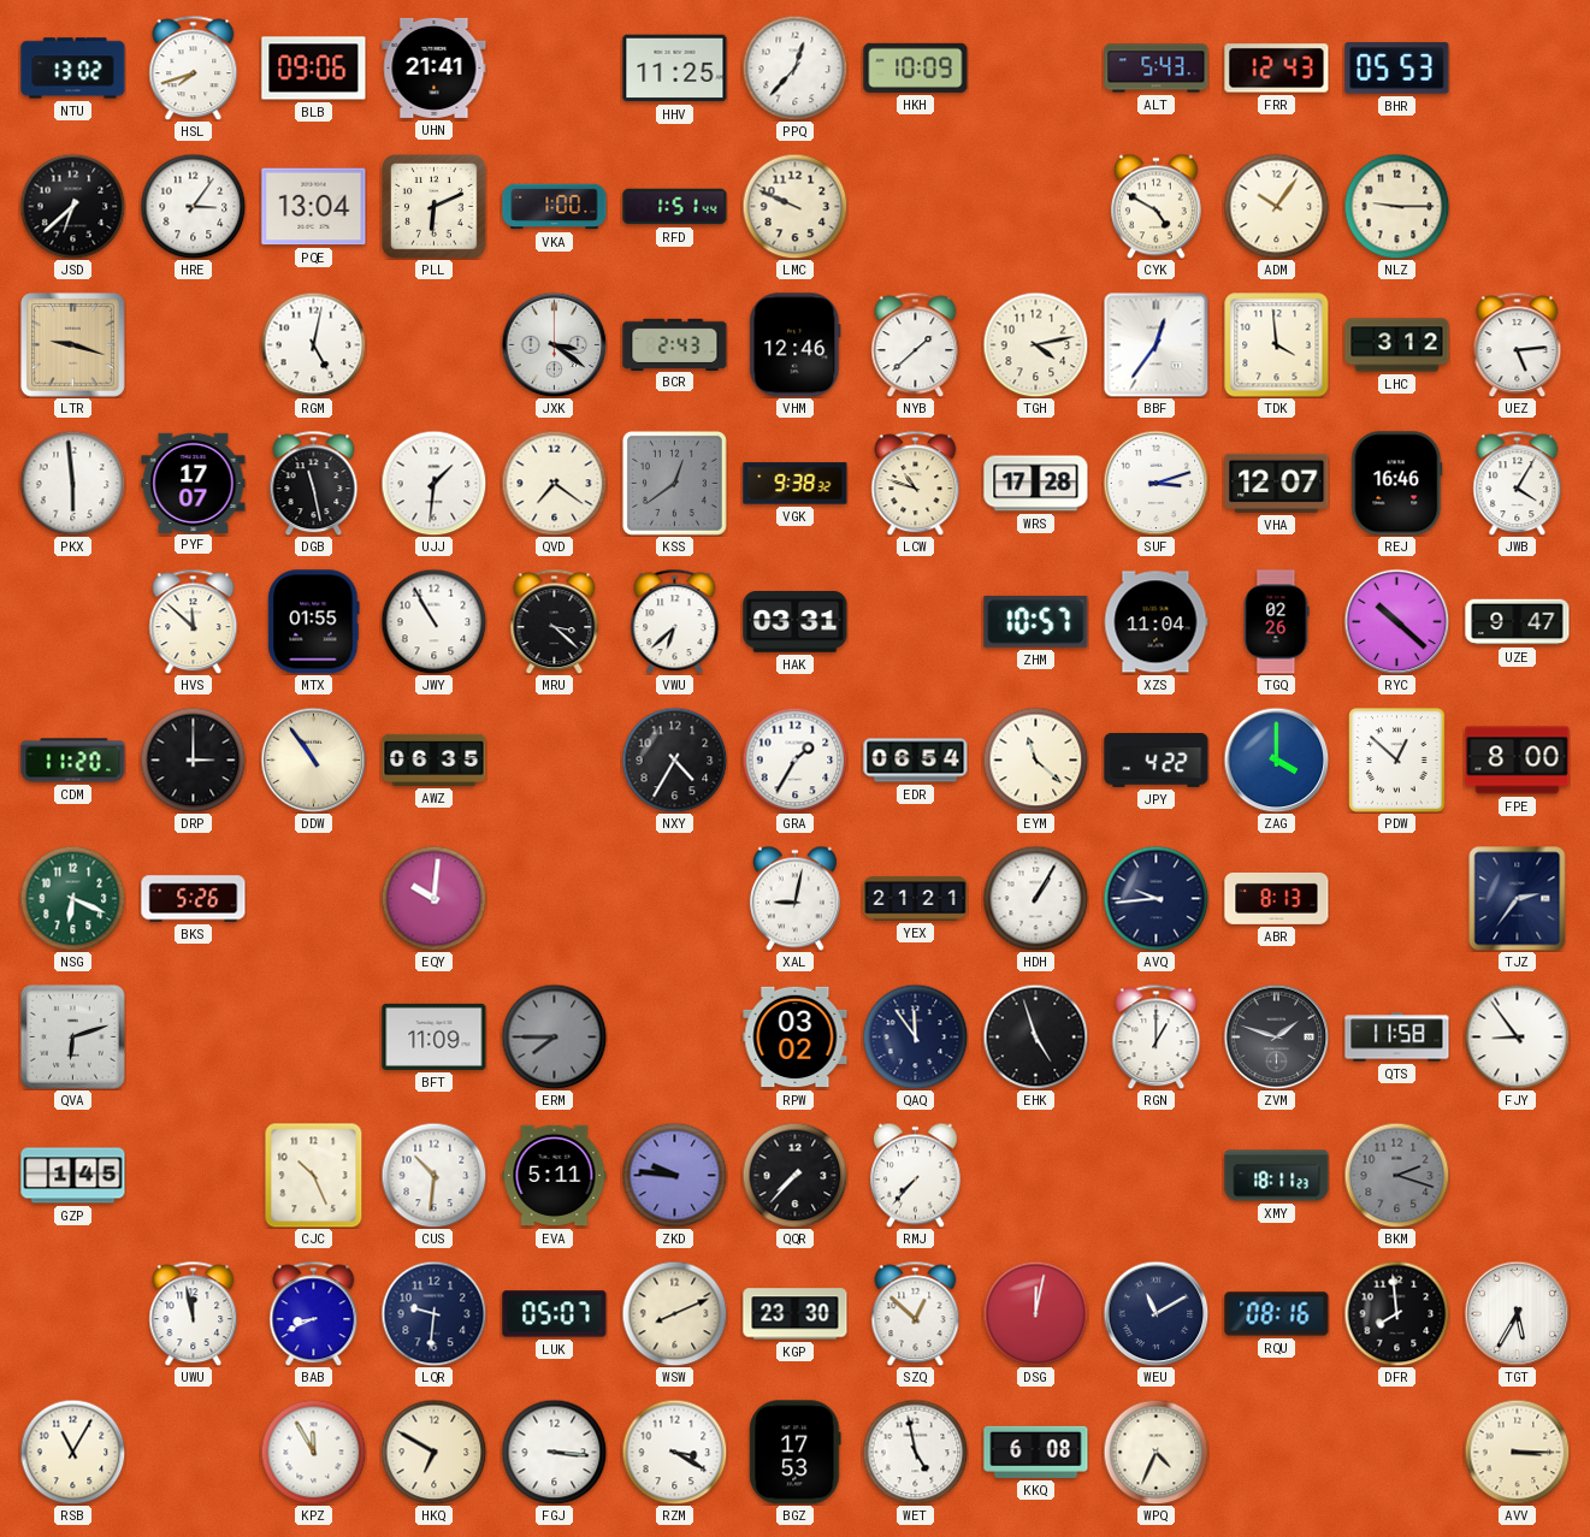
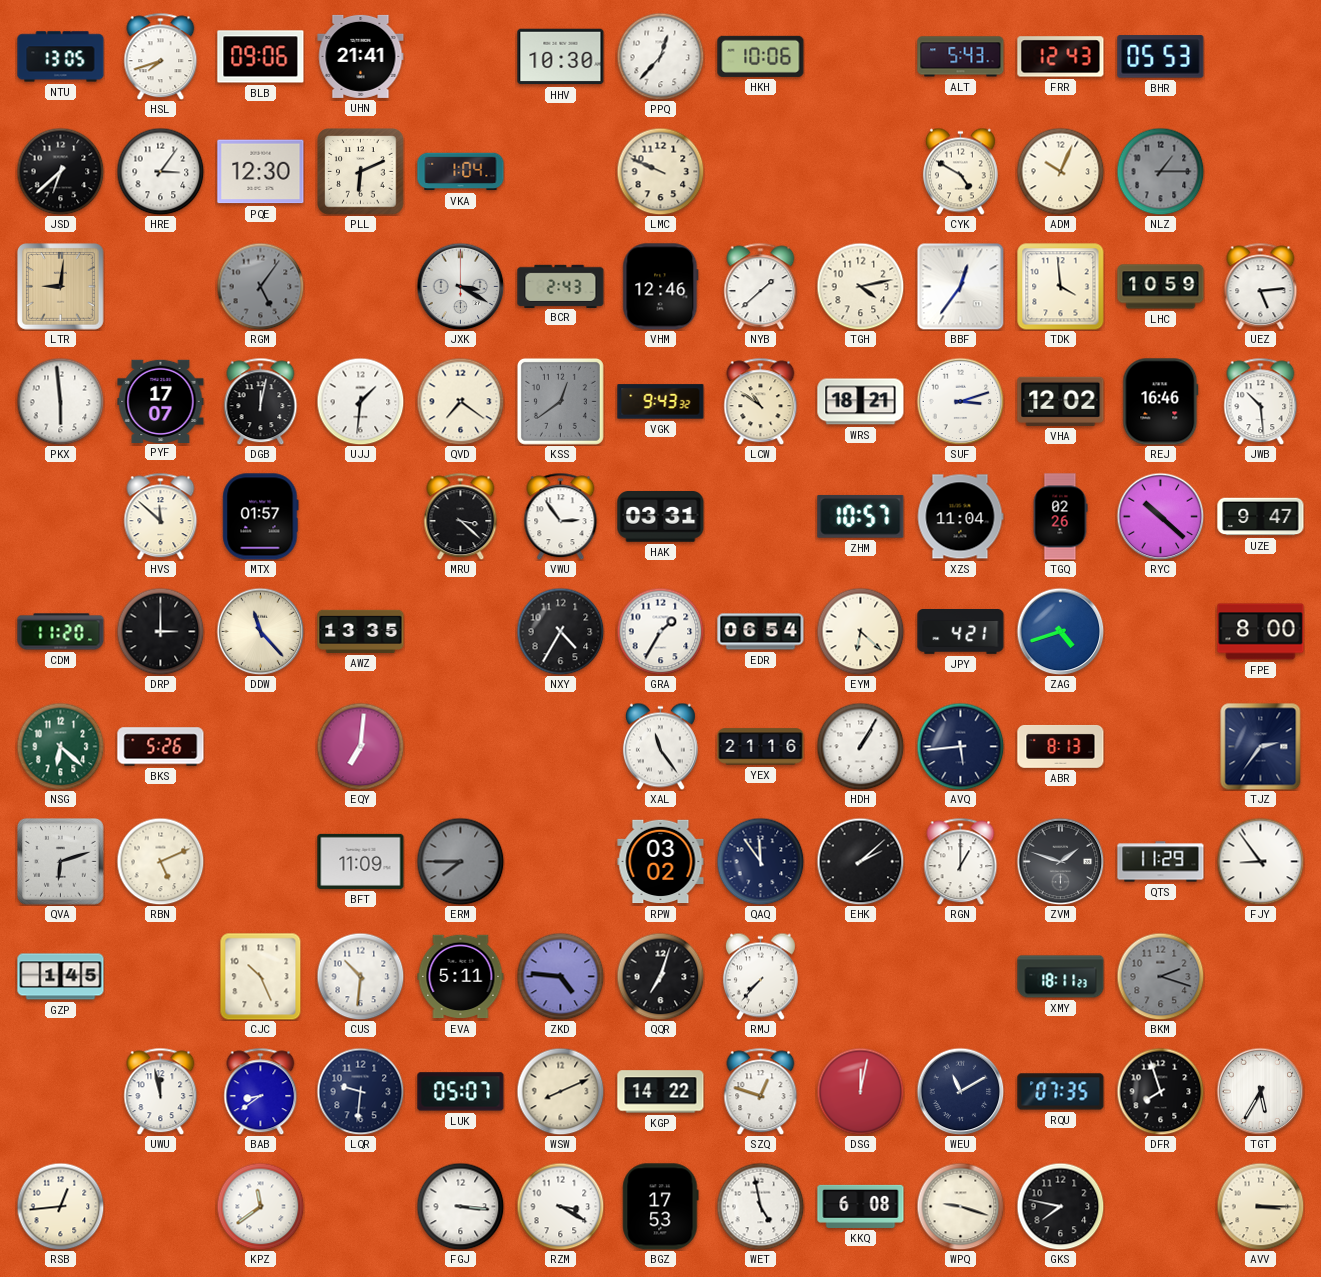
NTU: 13:02 -> 13:05 (61, 57)
HHV: 11:25 -> 10:30 (561, 57)
HKH: 10:09 -> 10:06 (761, 56)
PQE: 13:04 -> 12:30 (261, 172)
VKA: 1:00 -> 1:04 (461, 172)
RFD: 1:51 -> none (675, 207)
ADM: 10:06 -> 10:04 (1060, 171)
NLZ: 9:15 -> 1:15 (1160, 171)
NLZ dial: cream -> grey (1160, 171)
LTR: 9:18 -> 9:01 (61, 287)
RGM: 5:02 -> 5:06 (260, 286)
RGM dial: white -> grey (260, 286)
JXK: 3:21 -> 3:20 (460, 286)
LHC: 3:12 -> 10:59 (1161, 287)
DGB: 11:28 -> 12:02 (261, 401)
VGK: 9:38 -> 9:43 (661, 402)
LCW: 10:48 -> 10:51 (761, 401)
WRS: 17:28 -> 18:21 (861, 402)
VHA: 12:07 -> 12:02 (1061, 401)
JWB: 4:05 -> 10:29 (1261, 401)
MTX: 01:55 -> 01:57 (261, 517)
JWY: 10:55 -> none (433, 621)
VWU: 6:38 -> 2:54 (561, 516)
DDW: 10:54 -> 11:23 (260, 631)
AWZ: 06:35 -> 13:35 (361, 631)
EYM: 11:22 -> 6:22 (860, 631)
JPY: 4:22 -> 4:21 (961, 632)
ZAG: 4:00 -> 4:42 (1060, 631)
PDW: 12:52 -> none (1397, 761)
NSG: 6:19 -> 6:22 (60, 746)
EQY: 10:01 -> 7:01 (360, 746)
XAL: 9:02 -> 11:24 (660, 746)
YEX: 21:21 -> 21:16 (761, 747)
AVQ: 9:44 -> 5:44 (960, 746)
RBN: none -> 5:11 (160, 861)
EHK: 4:57 -> 2:08 (860, 861)
QTS: 11:58 -> 11:29 (1161, 862)
ZKD: 9:46 -> 4:46 (560, 976)
QQR: 7:37 -> 7:03 (660, 976)
BAB: 8:41 -> 8:39 (261, 1091)
KGP: 23:30 -> 14:22 (661, 1092)
SZQ: 12:52 -> 12:48 (761, 1091)
RQU: 08:16 -> 07:35 (1061, 1092)
DFR: 7:59 -> 7:57 (1160, 1091)
RSB: 11:05 -> 12:44 (60, 1206)
KPZ: 11:55 -> 11:39 (260, 1206)
HKQ: 6:50 -> none (433, 1452)
WPQ: 4:34 -> 9:18 (960, 1206)
GKS: none -> 7:47 (1060, 1206)
